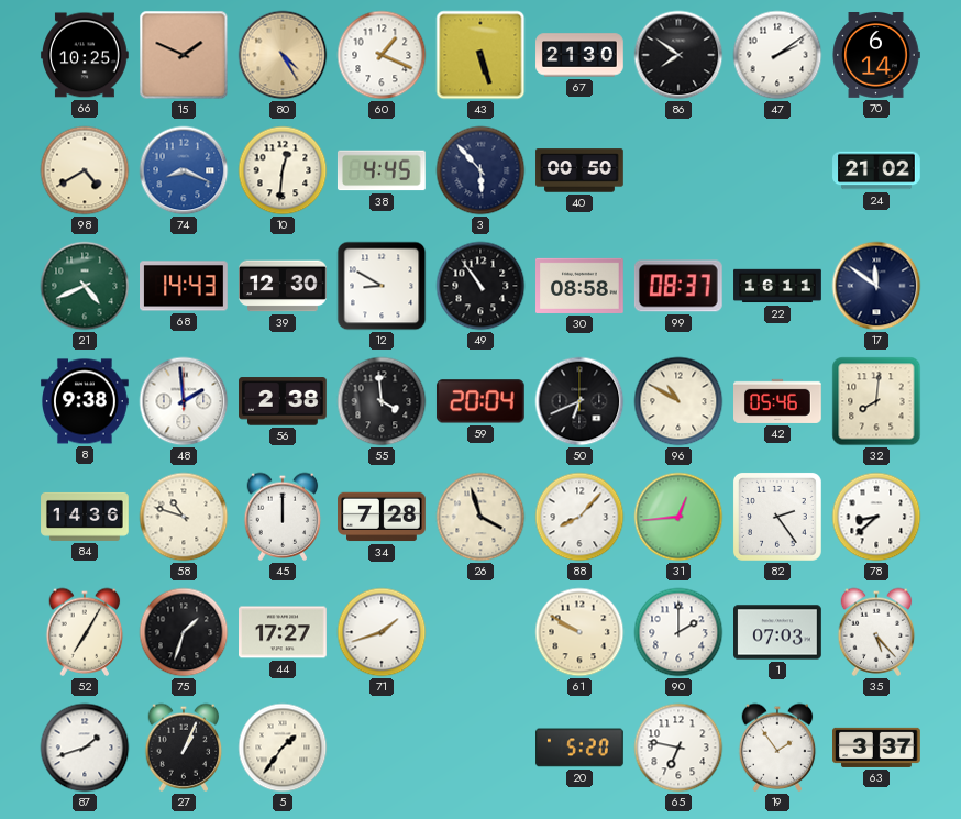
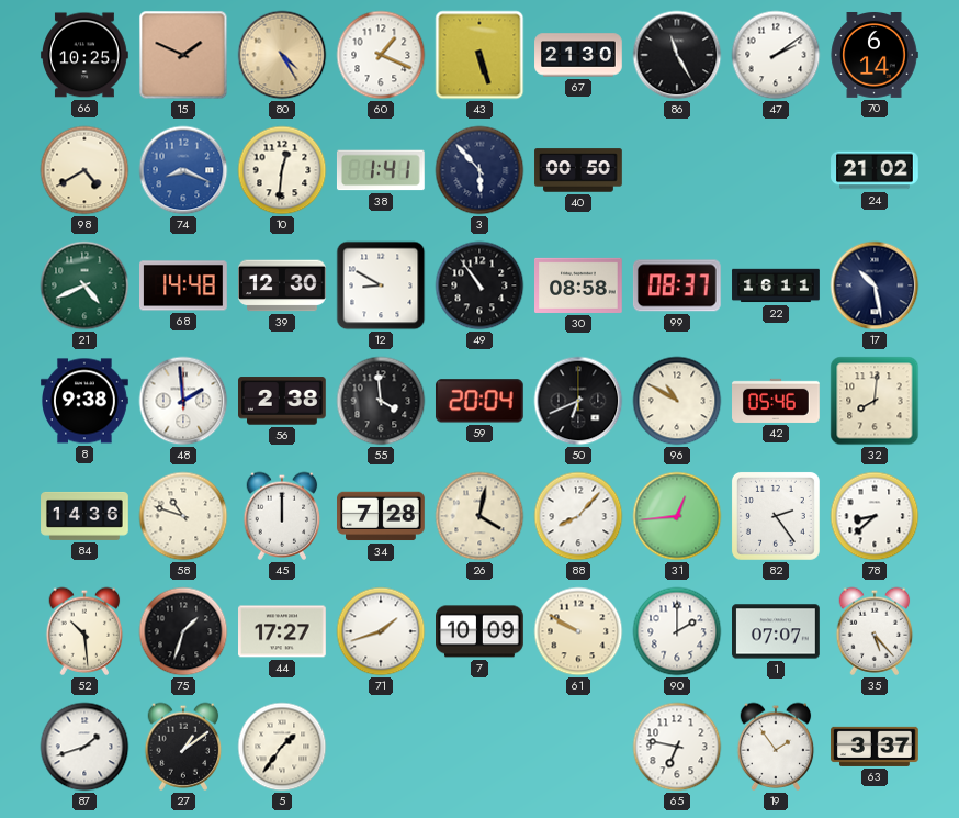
86: 7:51 -> 11:25 (677, 55)
38: 4:45 -> 1:41 (381, 170)
68: 14:43 -> 14:48 (184, 285)
17: 11:51 -> 10:28 (875, 285)
26: 3:57 -> 4:02 (479, 516)
52: 7:05 -> 10:29 (84, 631)
7: none -> 10:09 (479, 631)
1: 07:03 -> 07:07 (776, 631)
27: 1:04 -> 1:09 (183, 747)
20: 5:20 -> none (579, 748)
